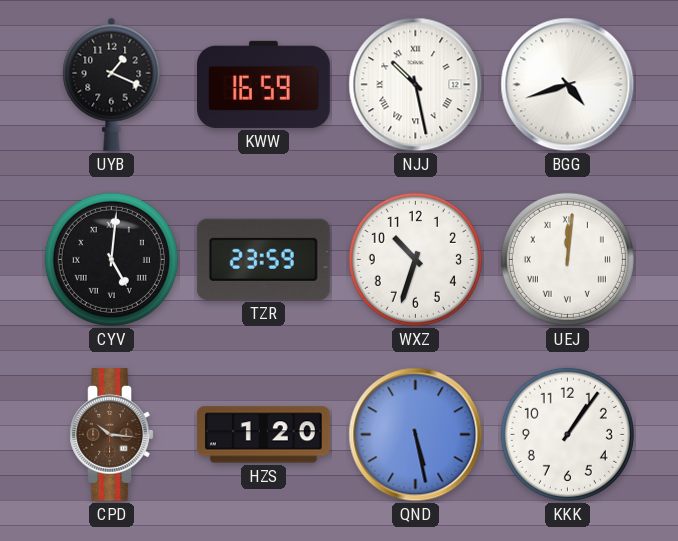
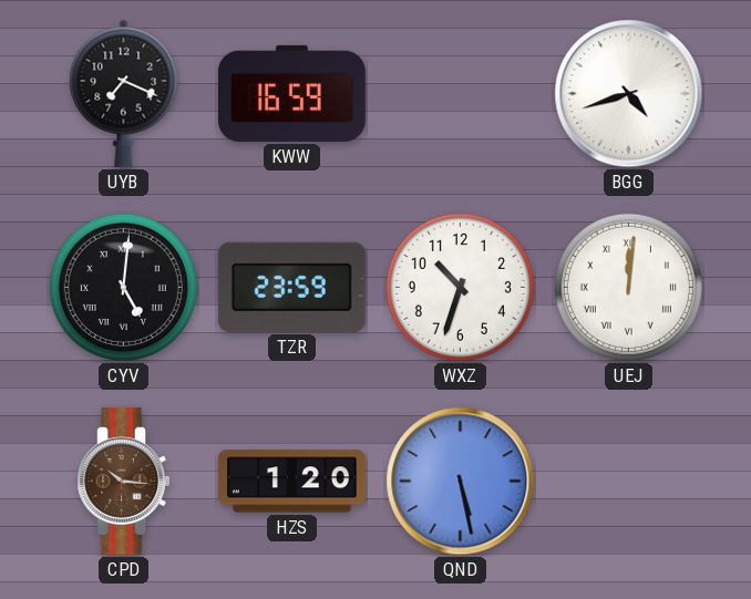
UYB: 1:19 -> 7:19 (124, 93)
NJJ: 10:28 -> none (416, 85)
KKK: 1:06 -> none (567, 434)
